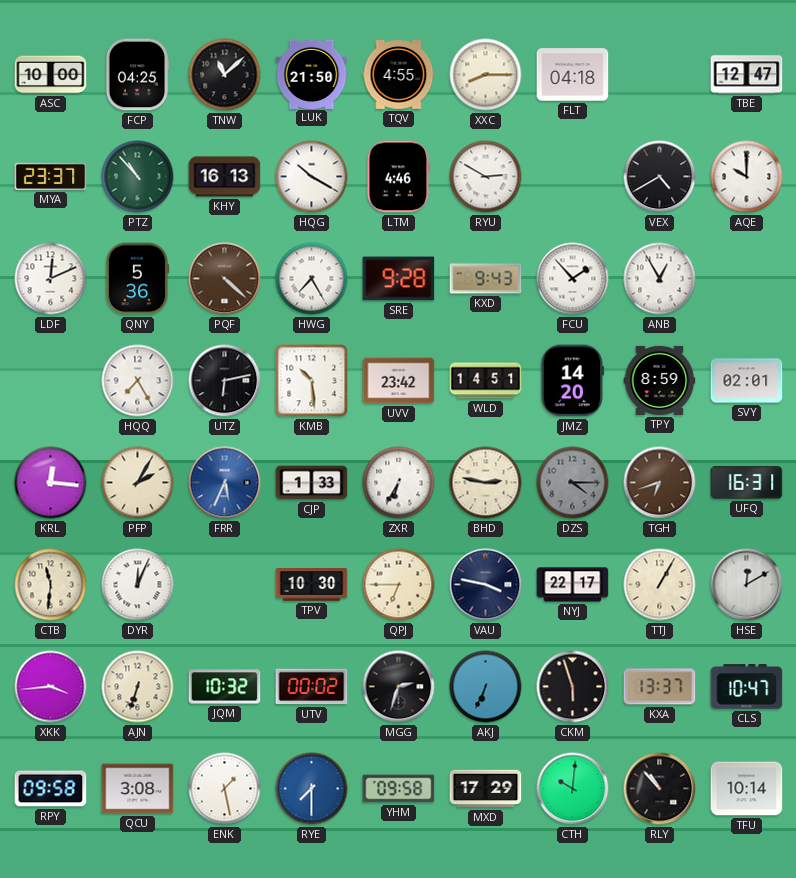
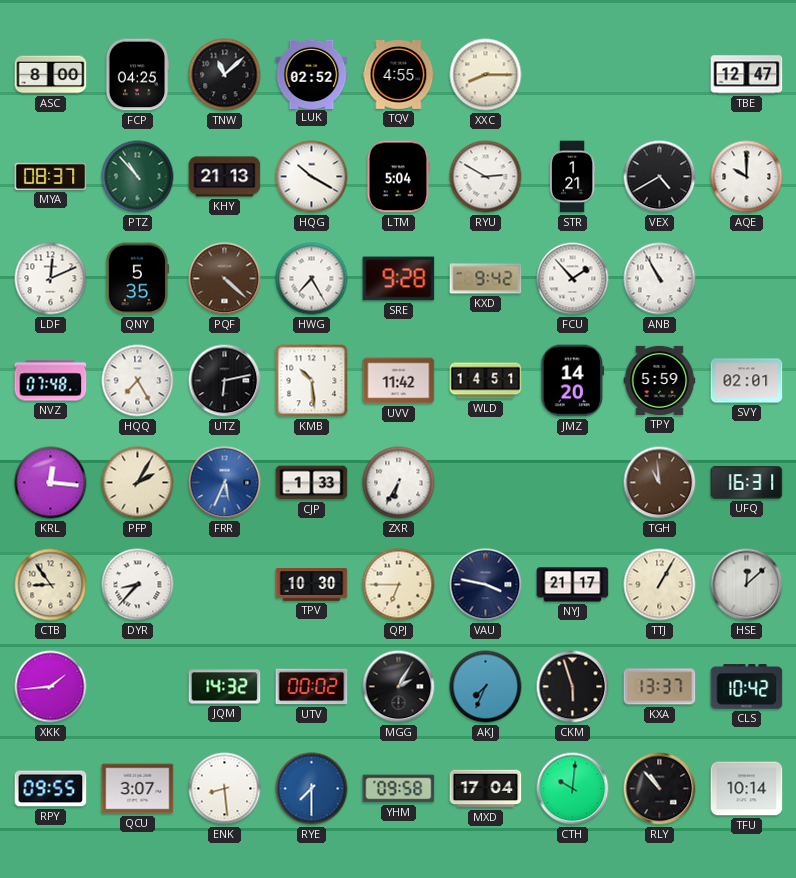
ASC: 10:00 -> 8:00 (51, 75)
LUK: 21:50 -> 02:52 (312, 74)
FLT: 04:18 -> none (573, 75)
MYA: 23:37 -> 08:37 (51, 176)
KHY: 16:13 -> 21:13 (225, 177)
LTM: 4:46 -> 5:04 (399, 177)
STR: none -> 1:21 (572, 177)
QNY: 5:36 -> 5:35 (137, 279)
KXD: 9:43 -> 9:42 (486, 279)
ANB: 12:55 -> 10:55 (660, 279)
NVZ: none -> 07:48 (51, 381)
UVV: 23:42 -> 11:42 (399, 381)
TPY: 8:59 -> 5:59 (660, 380)
BHD: 2:47 -> none (486, 483)
DZS: 4:15 -> none (573, 483)
TGH: 6:42 -> 10:59 (660, 483)
CTB: 11:31 -> 8:54 (51, 585)
DYR: 12:04 -> 8:37 (138, 585)
NYJ: 22:17 -> 21:17 (573, 585)
HSE: 12:10 -> 12:08 (747, 585)
XKK: 3:44 -> 1:44 (51, 687)
AJN: 6:33 -> none (138, 687)
JQM: 10:32 -> 14:32 (225, 687)
MGG: 2:33 -> 2:05 (399, 687)
AKJ: 6:34 -> 7:34 (486, 687)
CLS: 10:47 -> 10:42 (747, 687)
RPY: 09:58 -> 09:55 (51, 789)
QCU: 3:08 -> 3:07 (138, 789)
ENK: 1:28 -> 8:29 (225, 789)
MXD: 17:29 -> 17:04 (486, 789)
